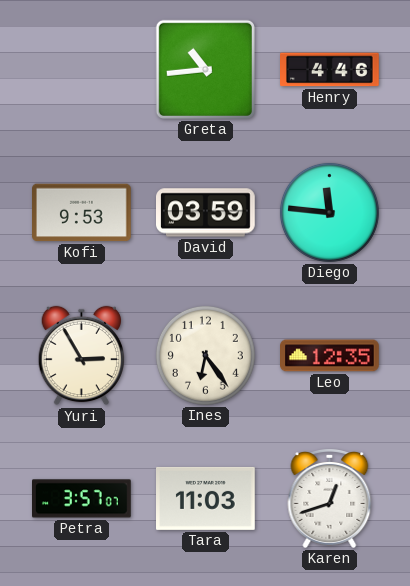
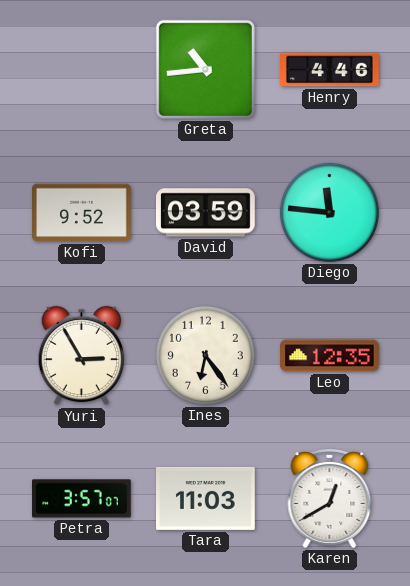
Kofi: 9:53 -> 9:52 (82, 213)
Karen: 12:42 -> 12:40 (330, 499)
